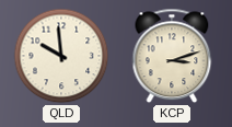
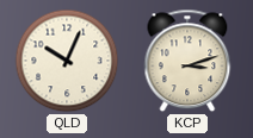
QLD: 9:59 -> 10:04 (67, 61)
